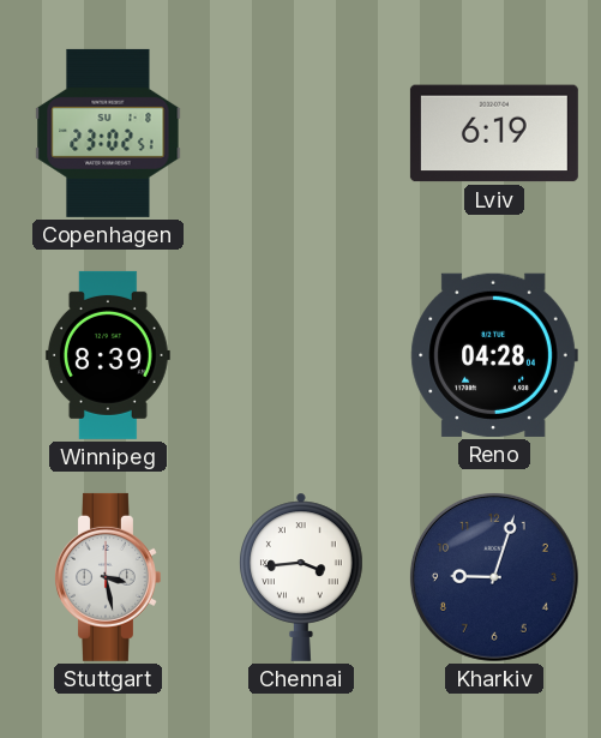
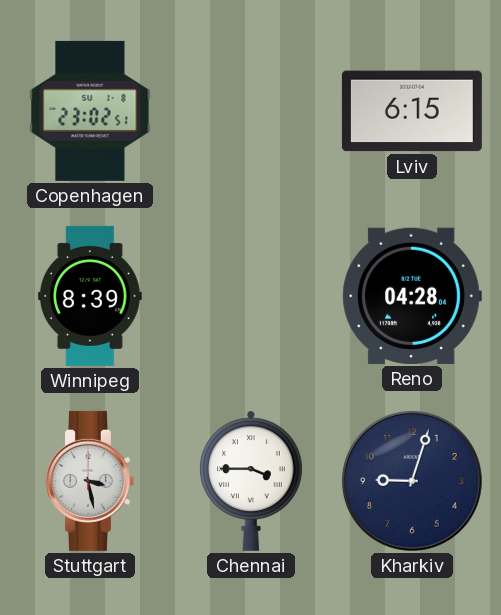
Lviv: 6:19 -> 6:15 (412, 111)
Chennai: 3:44 -> 3:45 (252, 481)
